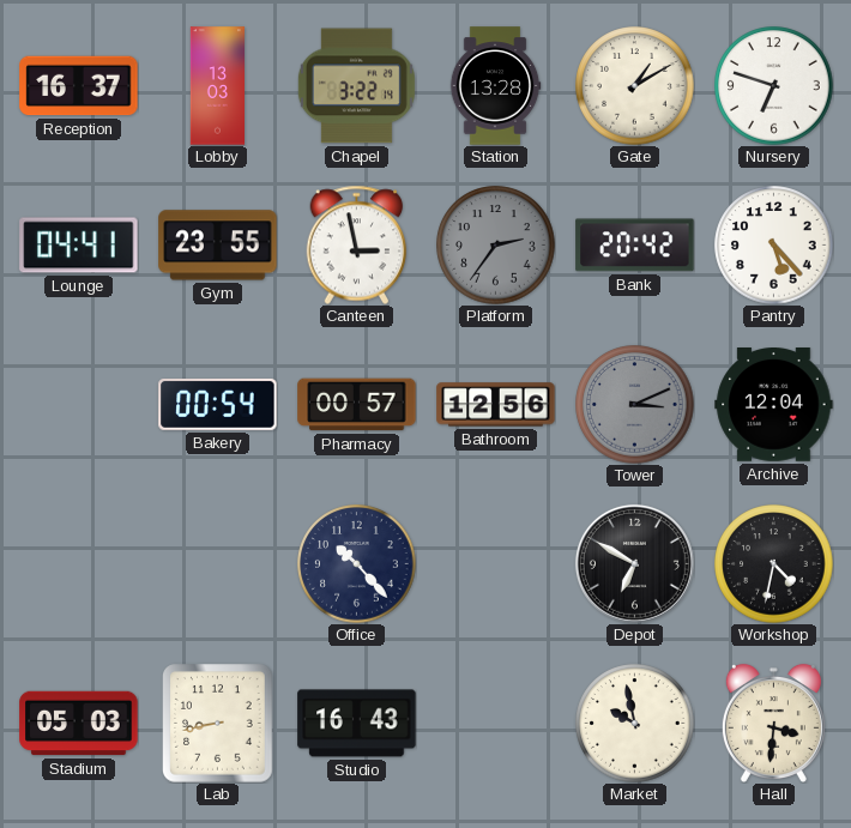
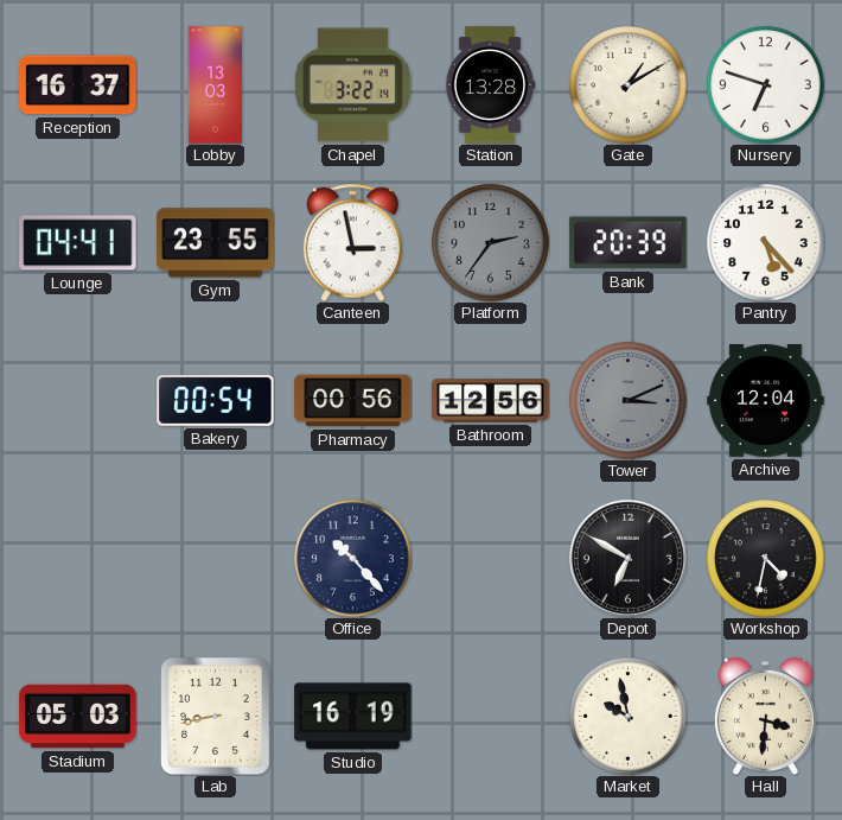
Bank: 20:42 -> 20:39 (629, 243)
Pharmacy: 00:57 -> 00:56 (353, 401)
Studio: 16:43 -> 16:19 (353, 717)
